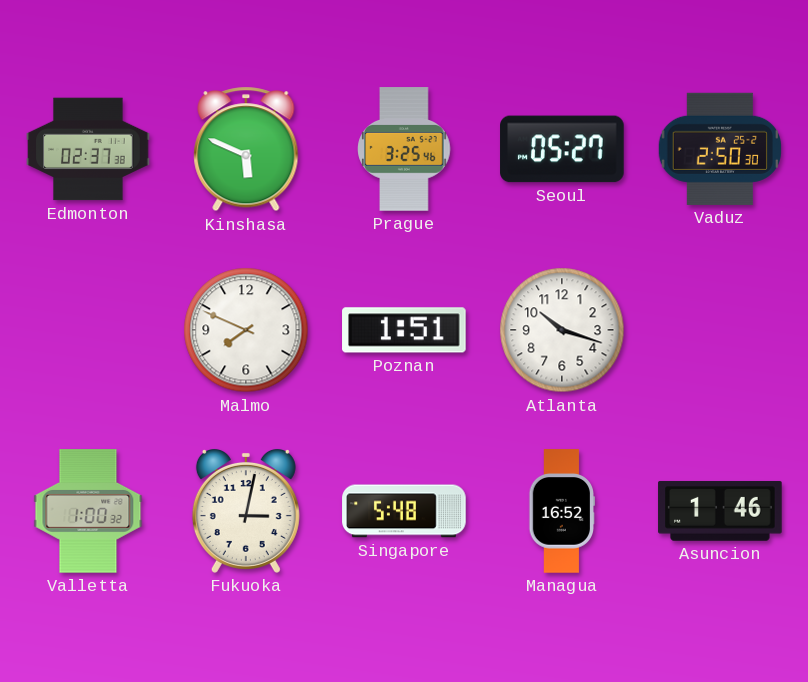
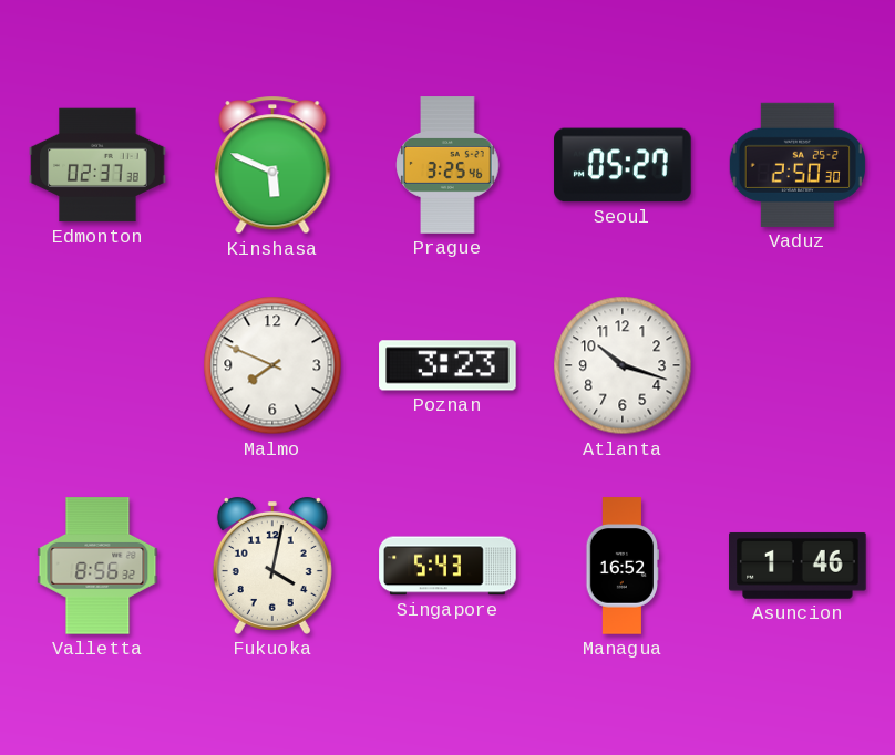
Poznan: 1:51 -> 3:23 (447, 365)
Valletta: 1:00 -> 8:56 (97, 566)
Fukuoka: 3:02 -> 4:02 (272, 566)
Singapore: 5:48 -> 5:43 (447, 566)
